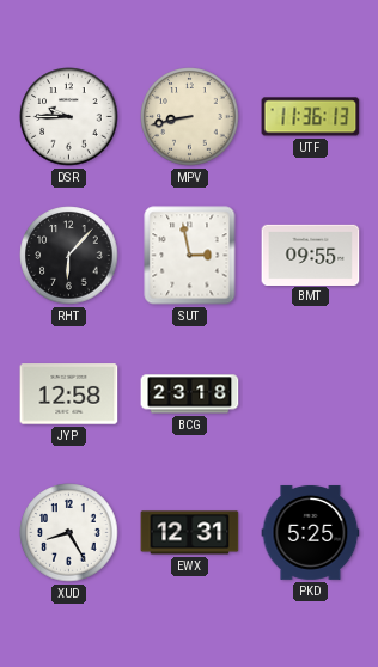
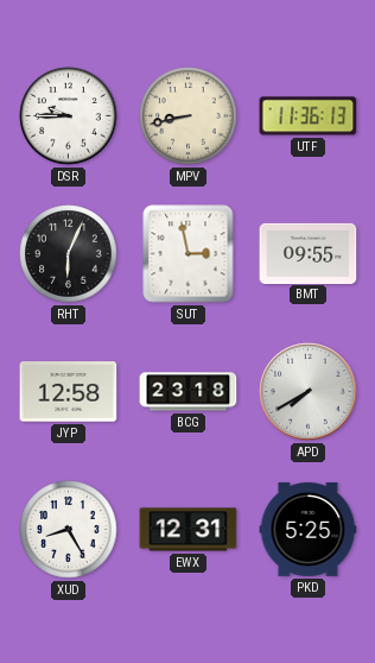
RHT: 6:07 -> 6:04 (69, 254)
APD: none -> 7:40 (309, 392)
